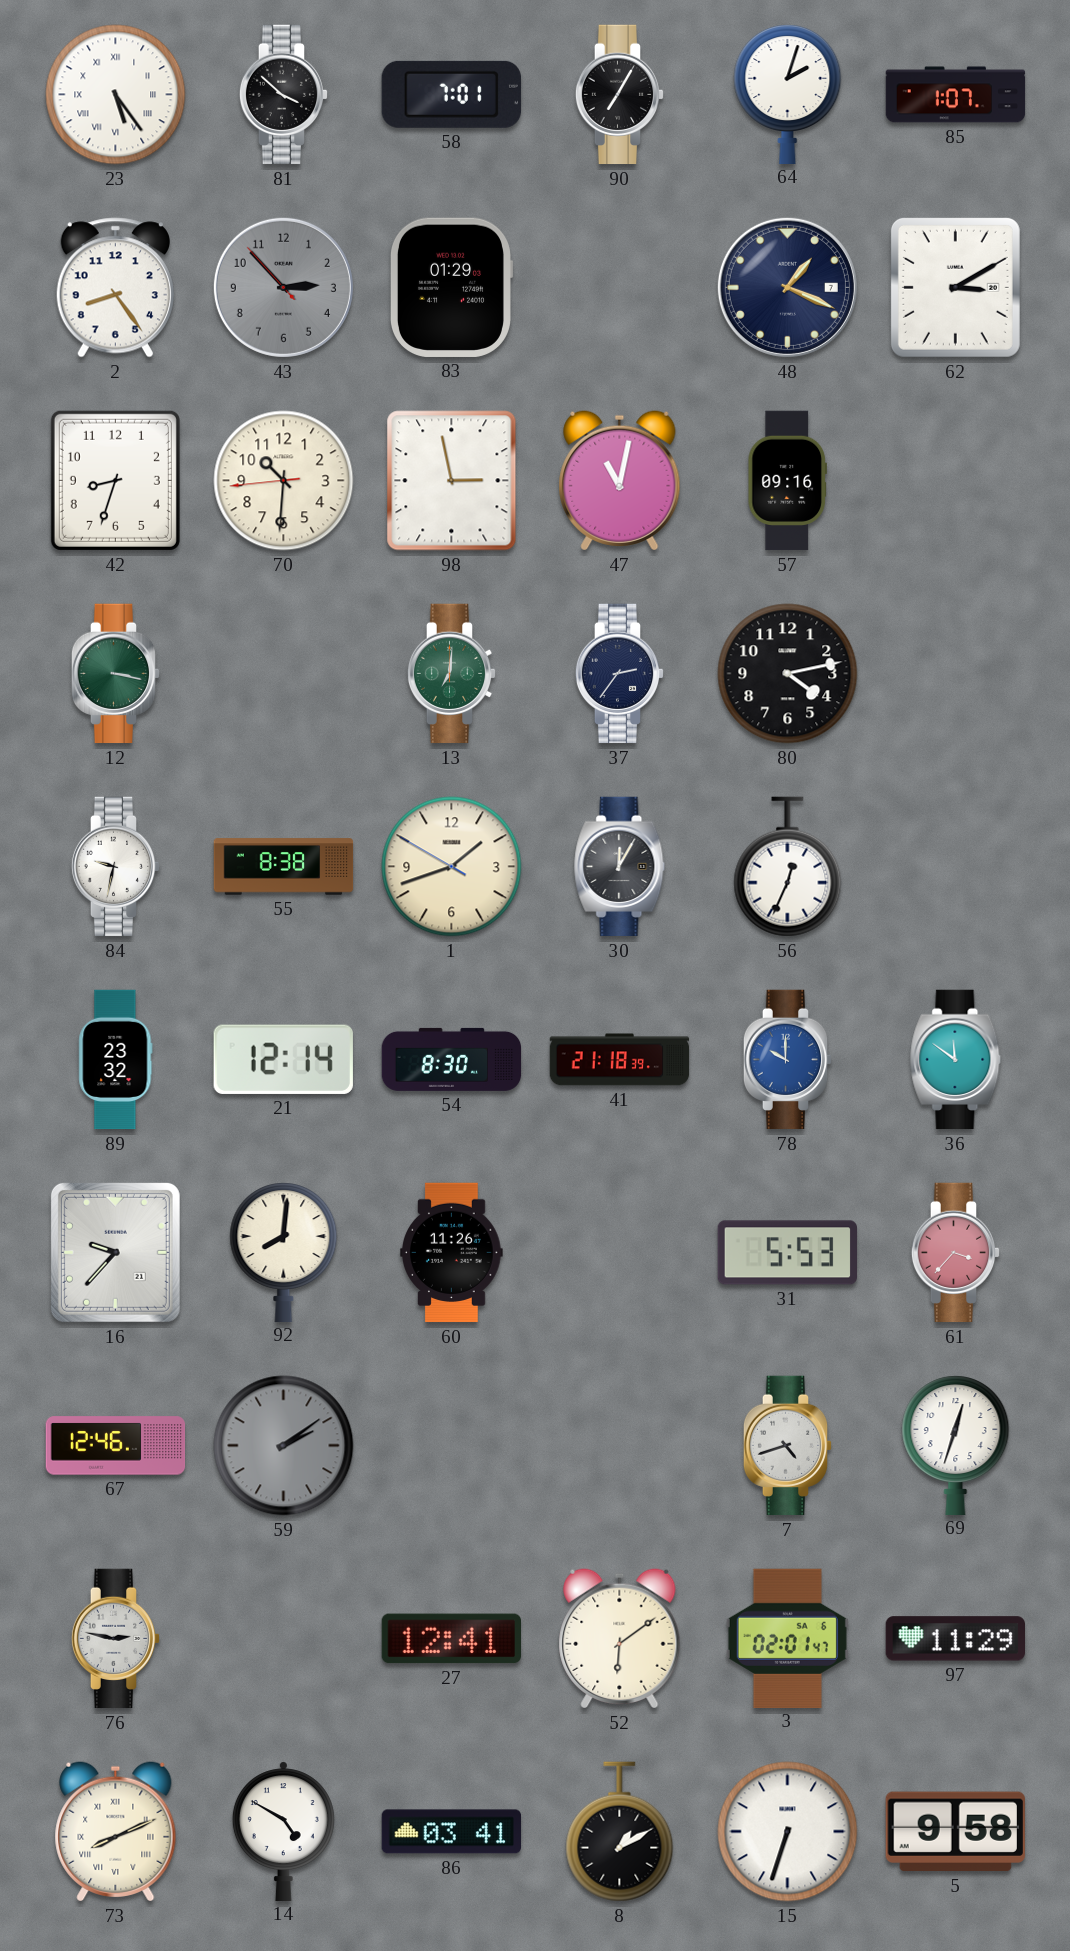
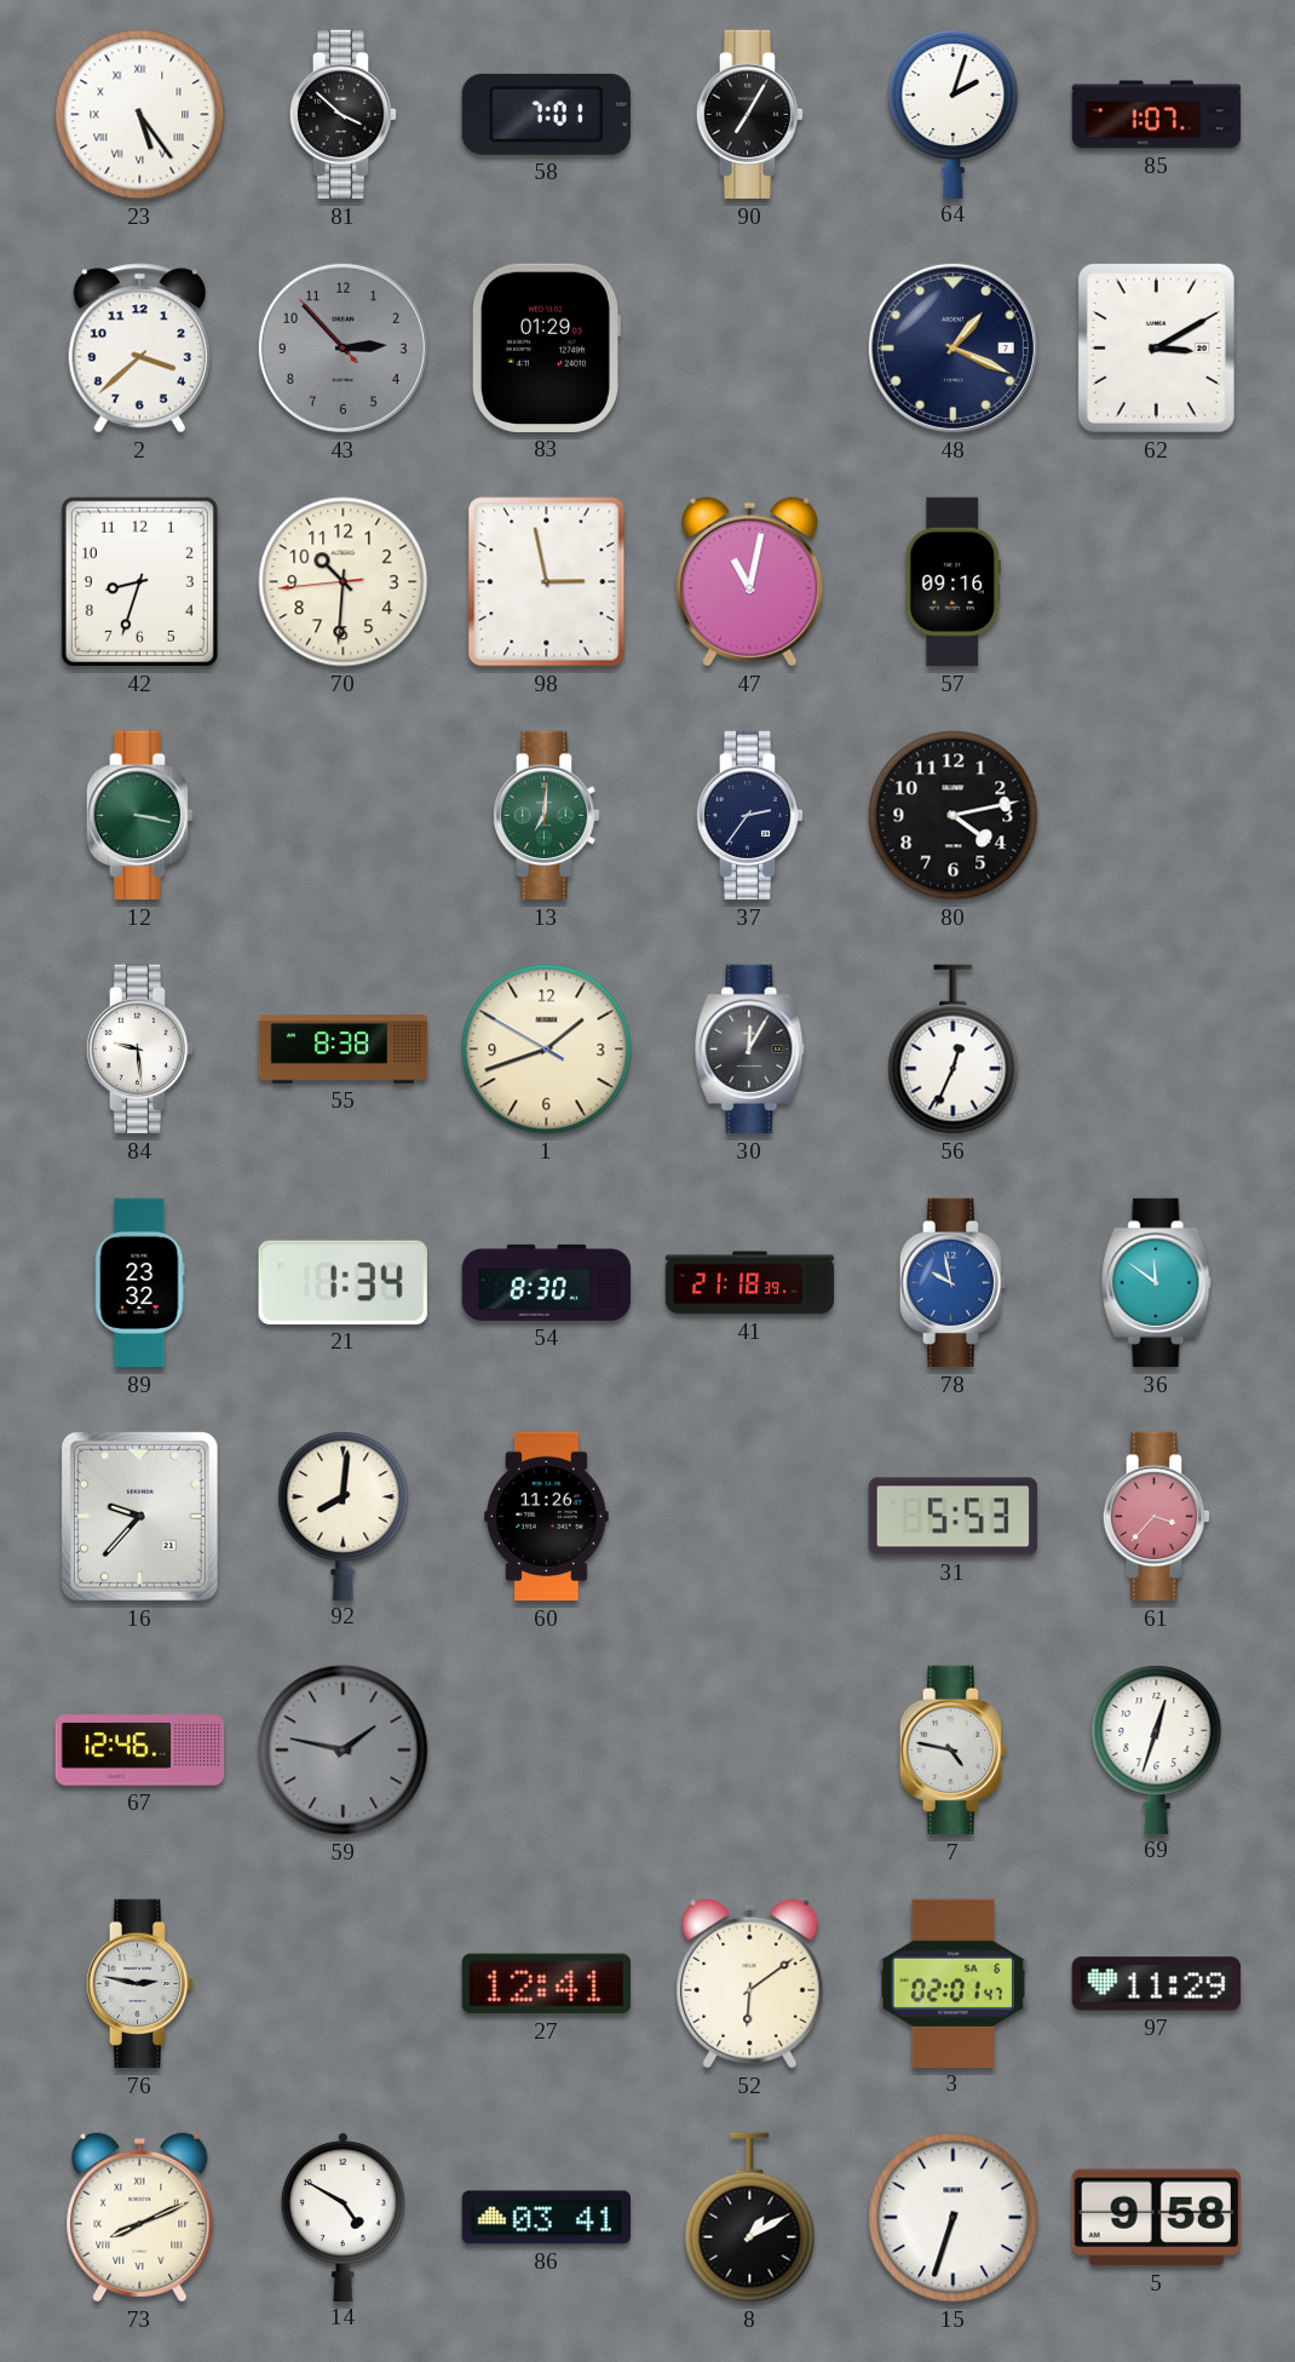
2: 8:24 -> 3:38 (139, 349)
84: 9:32 -> 9:29 (140, 1050)
21: 12:14 -> 1:34 (343, 1282)
78: 10:00 -> 9:58 (954, 1283)
59: 2:09 -> 1:47 (344, 1751)
7: 4:42 -> 4:47 (954, 1751)
